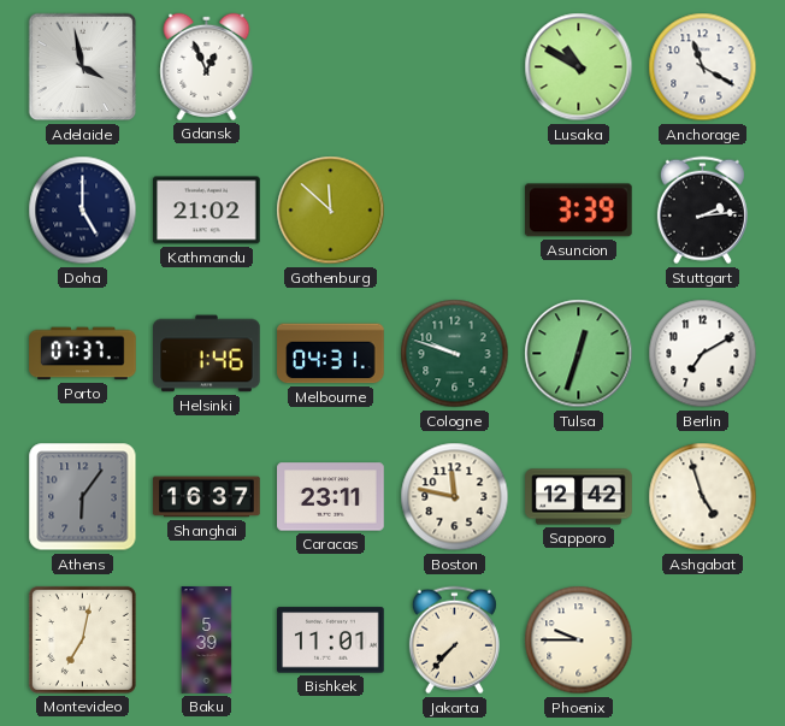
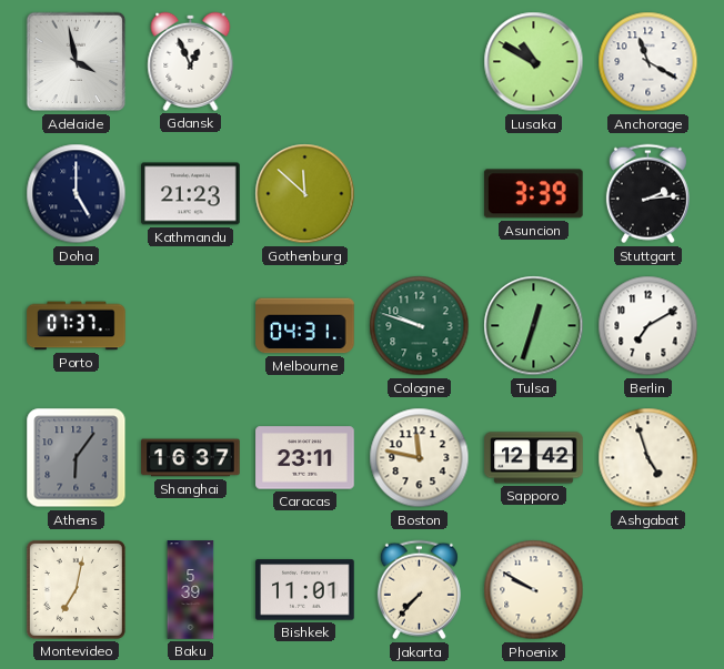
Kathmandu: 21:02 -> 21:23 (191, 194)
Helsinki: 1:46 -> none (207, 354)
Phoenix: 9:45 -> 9:50 (534, 590)
